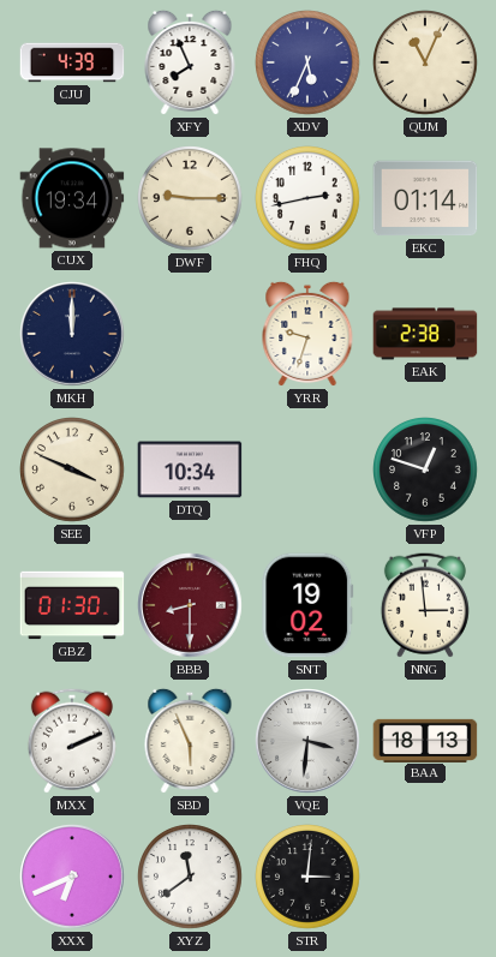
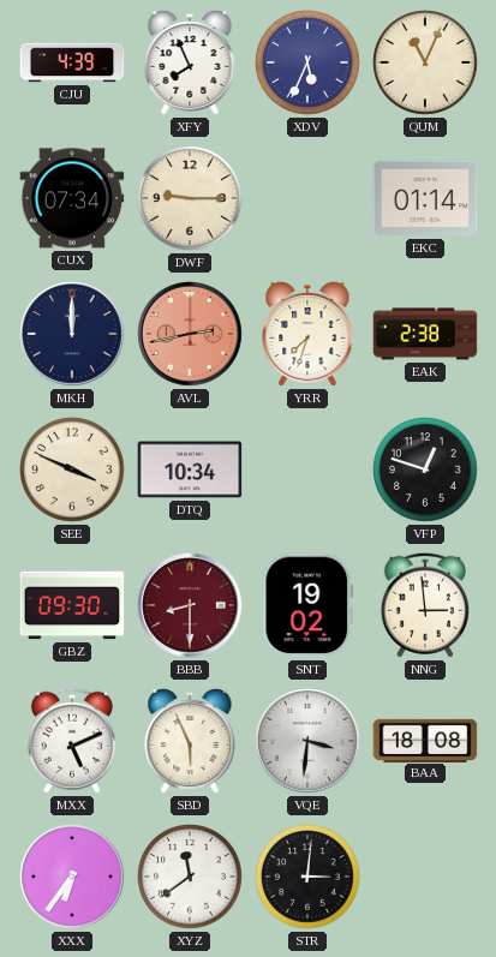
CUX: 19:34 -> 07:34 (72, 198)
FHQ: 2:43 -> none (309, 199)
AVL: none -> 2:43 (190, 334)
YRR: 9:33 -> 7:33 (307, 334)
GBZ: 01:30 -> 09:30 (72, 605)
MXX: 2:11 -> 5:11 (72, 741)
BAA: 18:13 -> 18:08 (425, 740)
XXX: 6:41 -> 6:36 (72, 877)
